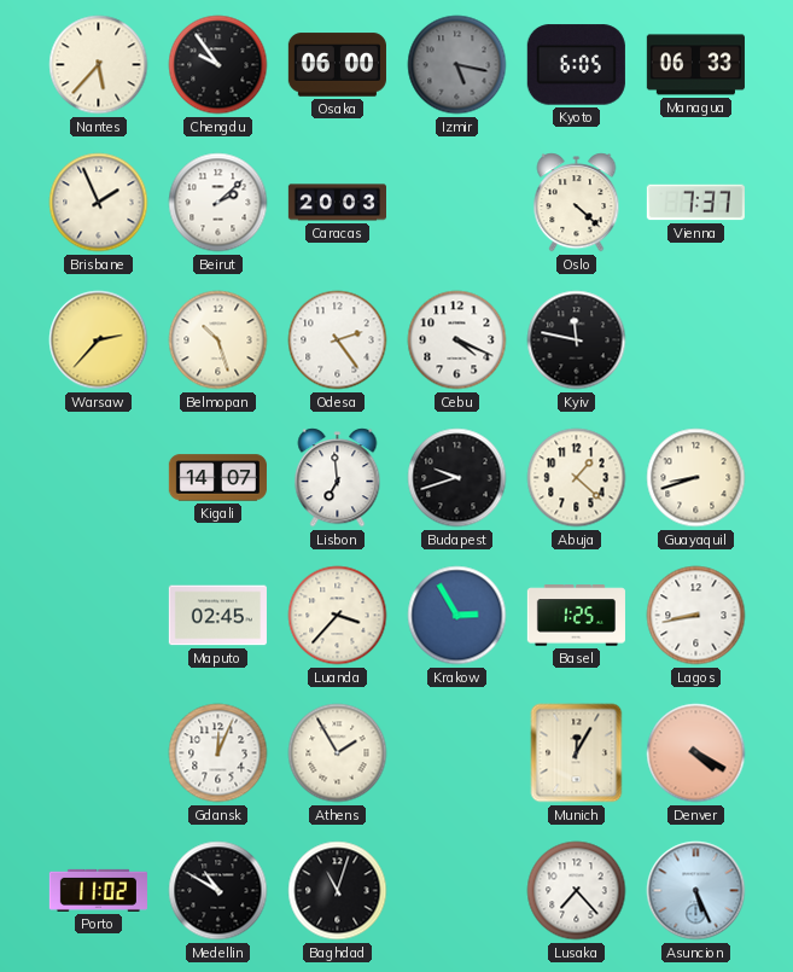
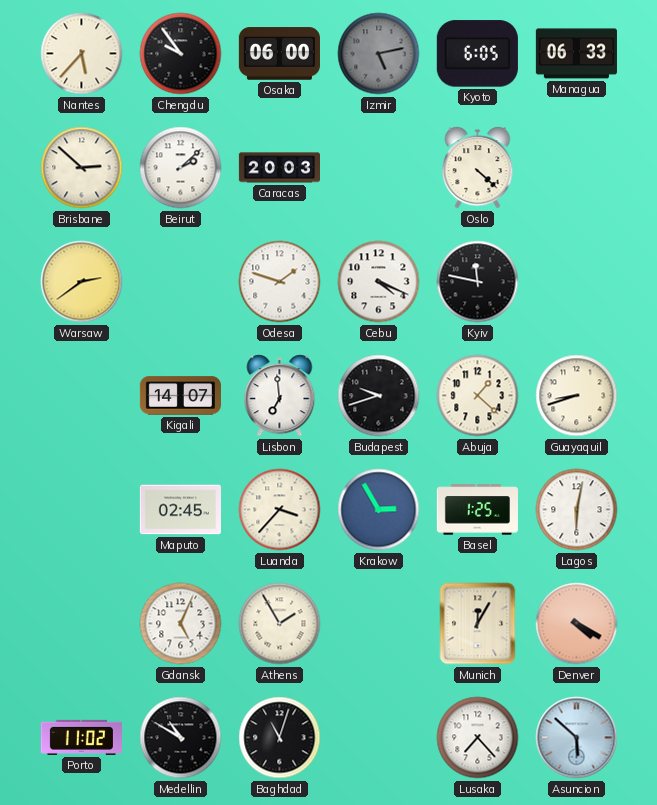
Izmir: 5:17 -> 5:13 (379, 54)
Brisbane: 1:56 -> 2:52 (82, 168)
Vienna: 7:37 -> none (695, 203)
Warsaw: 2:37 -> 2:39 (82, 282)
Belmopan: 10:27 -> none (218, 341)
Odesa: 2:24 -> 1:48 (280, 282)
Lagos: 8:43 -> 6:02 (577, 510)
Gdansk: 12:04 -> 5:04 (181, 624)
Asuncion: 5:26 -> 5:52 (577, 738)
